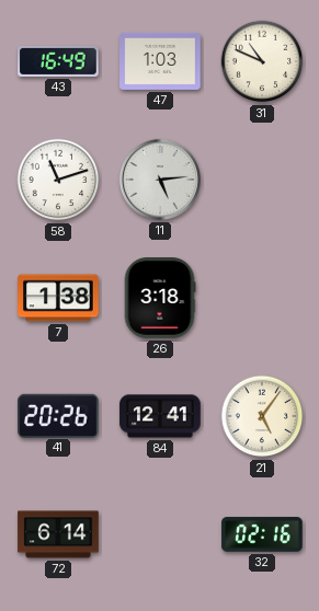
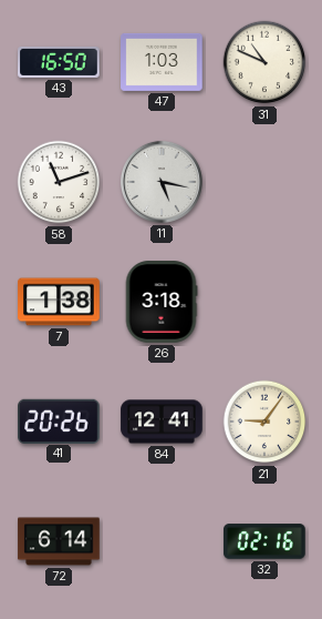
43: 16:49 -> 16:50 (59, 62)
11: 5:14 -> 5:17 (162, 182)
21: 5:06 -> 9:06 (264, 422)
